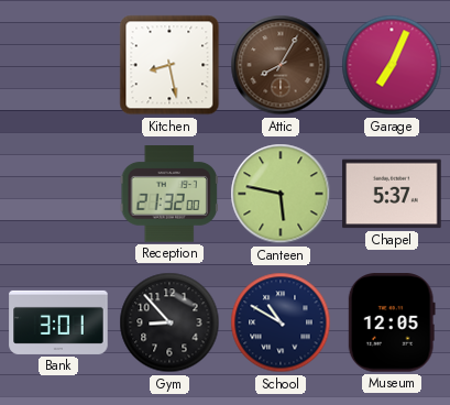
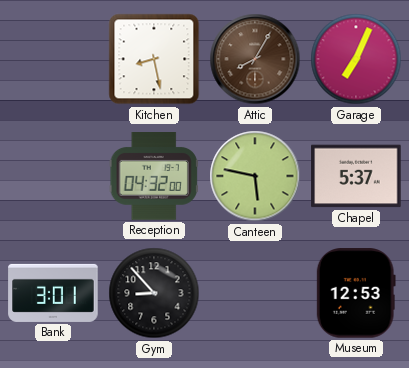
Reception: 21:32 -> 04:32 (154, 177)
School: 10:50 -> none (281, 322)
Museum: 12:05 -> 12:53 (356, 293)
